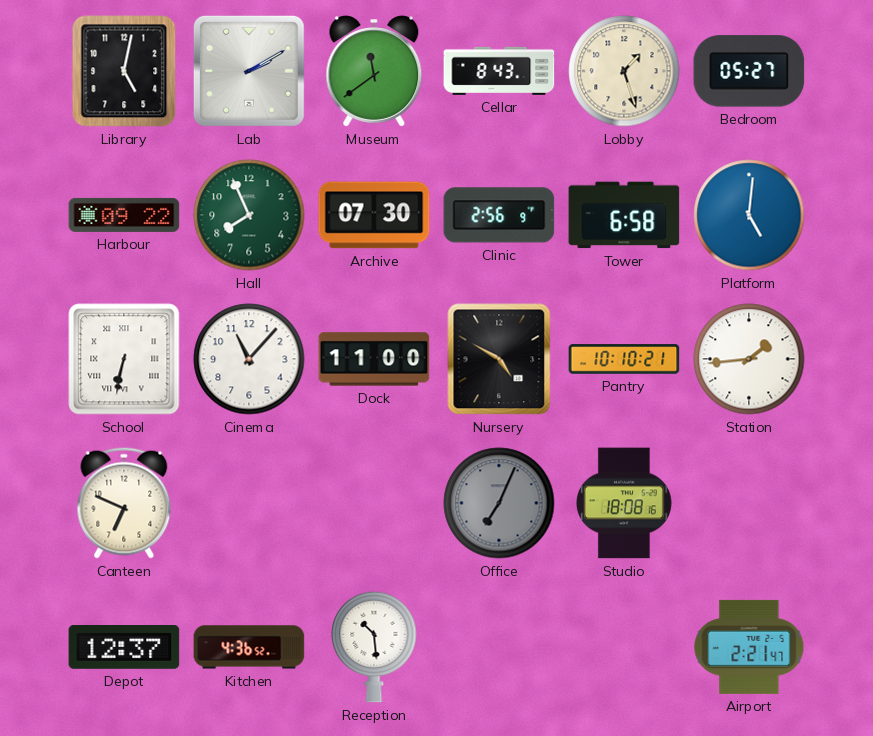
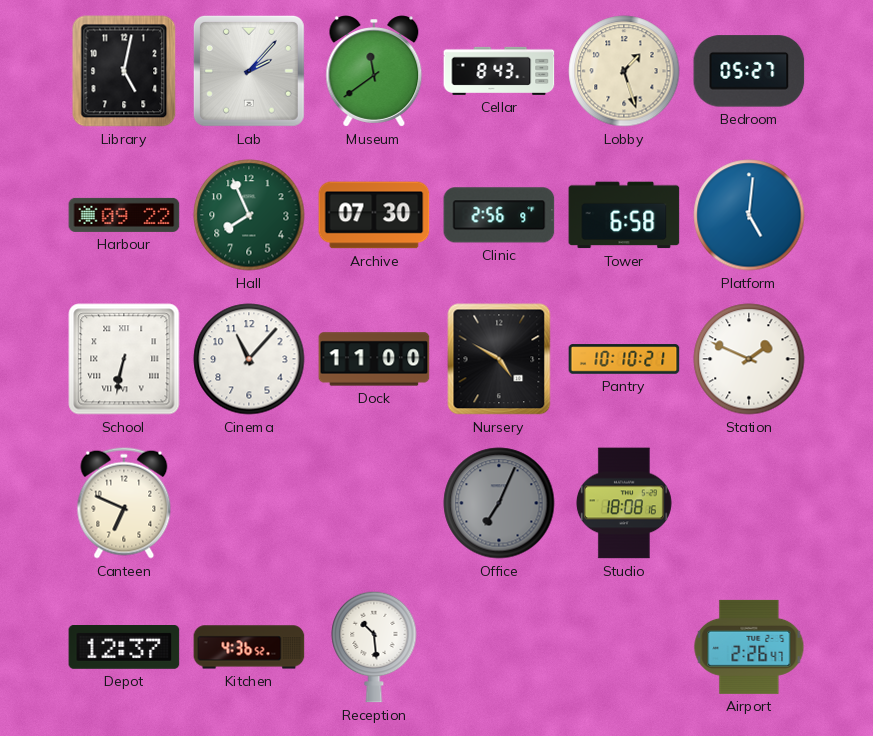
Lab: 2:10 -> 2:07 (249, 71)
Station: 1:44 -> 1:49 (749, 359)
Airport: 2:21 -> 2:26 (749, 647)
